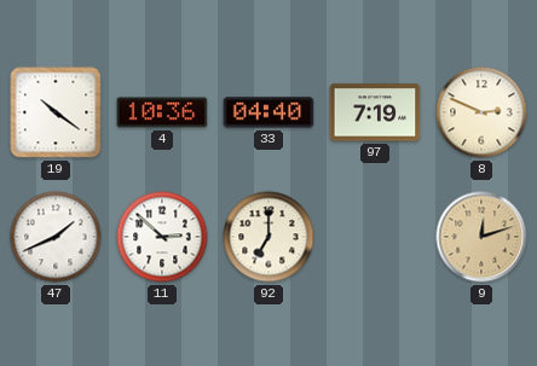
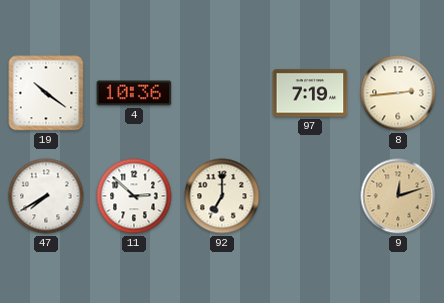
33: 04:40 -> none (268, 112)
8: 2:49 -> 2:44 (398, 93)
47: 1:41 -> 7:40 (46, 196)
